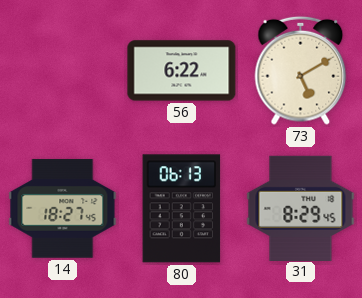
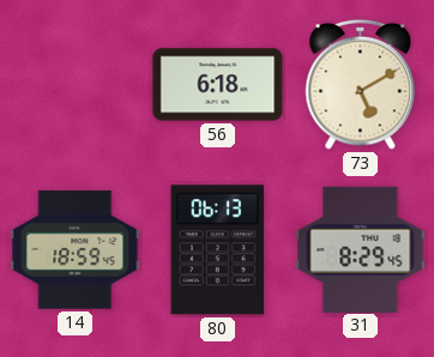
56: 6:22 -> 6:18 (218, 85)
14: 18:27 -> 18:59 (76, 250)
